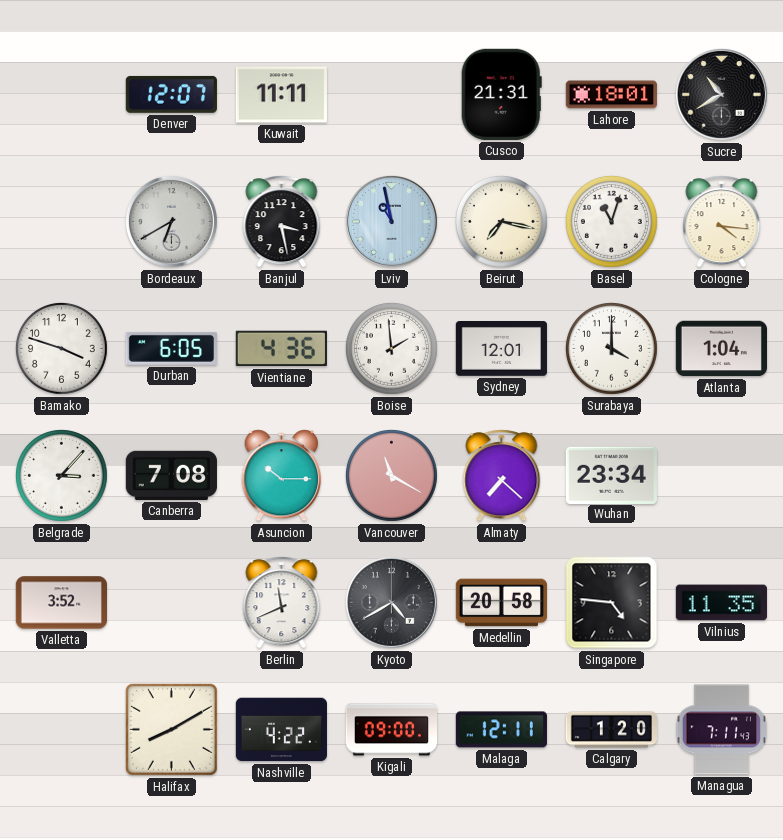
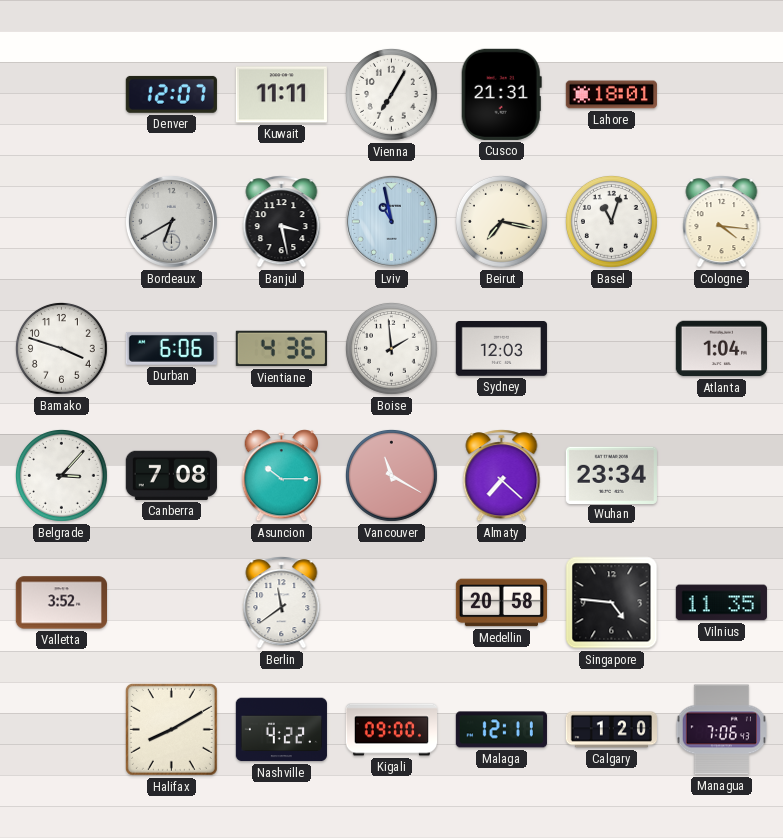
Vienna: none -> 7:05 (391, 94)
Sucre: 10:40 -> none (721, 94)
Durban: 6:05 -> 6:06 (171, 348)
Sydney: 12:01 -> 12:03 (501, 349)
Surabaya: 4:00 -> none (611, 348)
Berlin: 11:41 -> 11:39 (282, 603)
Kyoto: 4:40 -> none (391, 602)
Managua: 7:11 -> 7:06 (721, 730)
